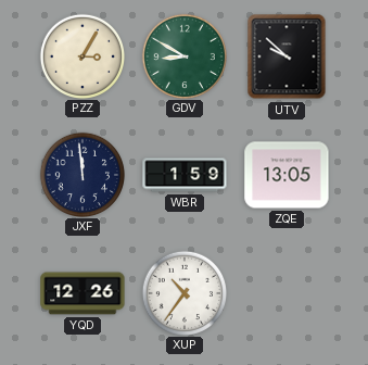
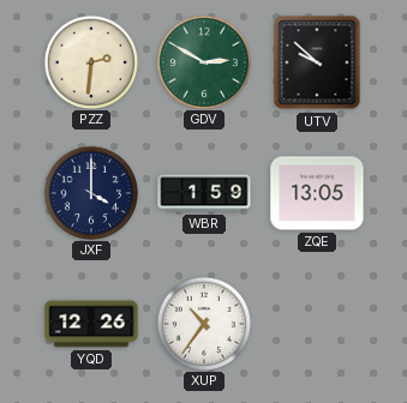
PZZ: 3:05 -> 2:31 (90, 61)
GDV: 8:50 -> 2:50 (203, 61)
JXF: 11:59 -> 4:00 (90, 192)
